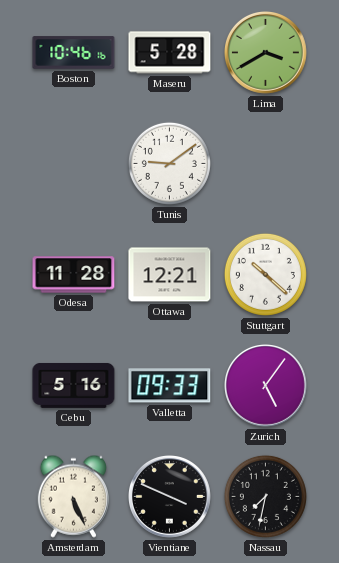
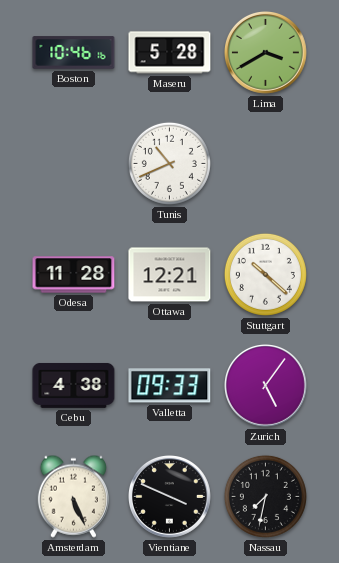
Tunis: 9:09 -> 10:41 (169, 163)
Cebu: 5:16 -> 4:38 (74, 385)
